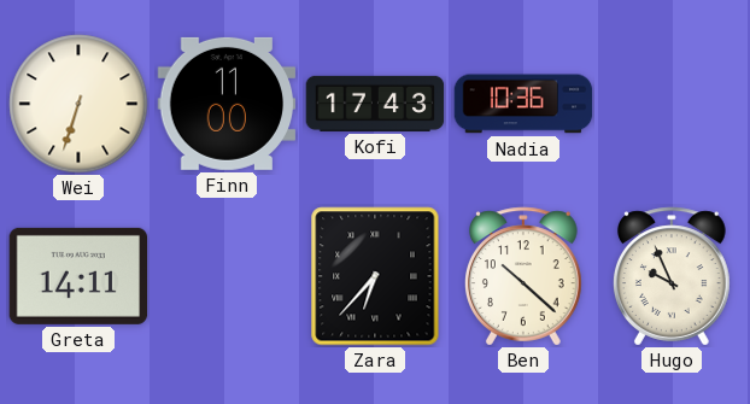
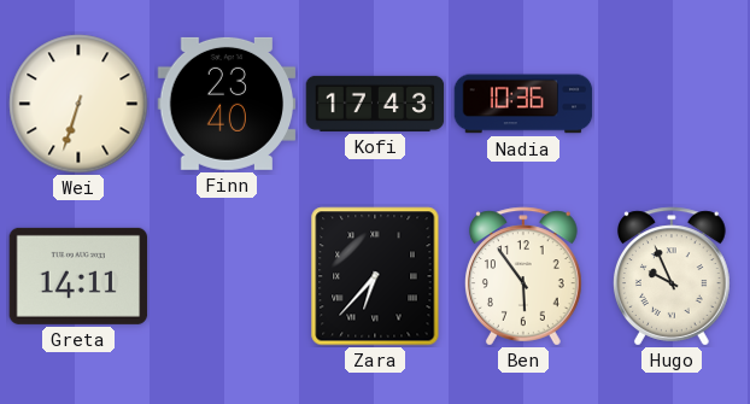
Finn: 11:00 -> 23:40 (227, 104)
Ben: 10:22 -> 5:54 (523, 276)
